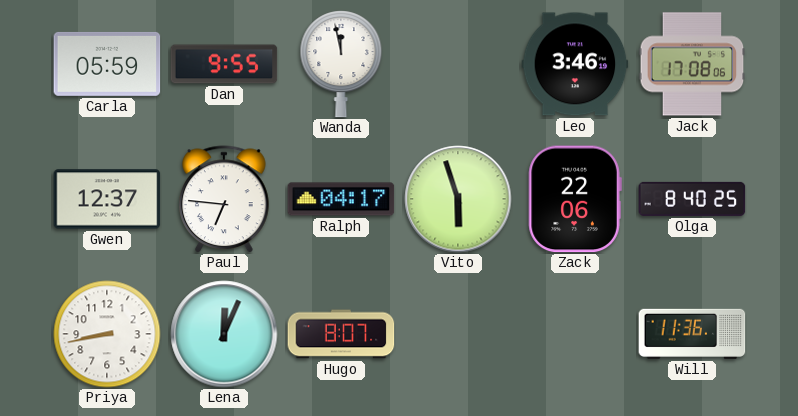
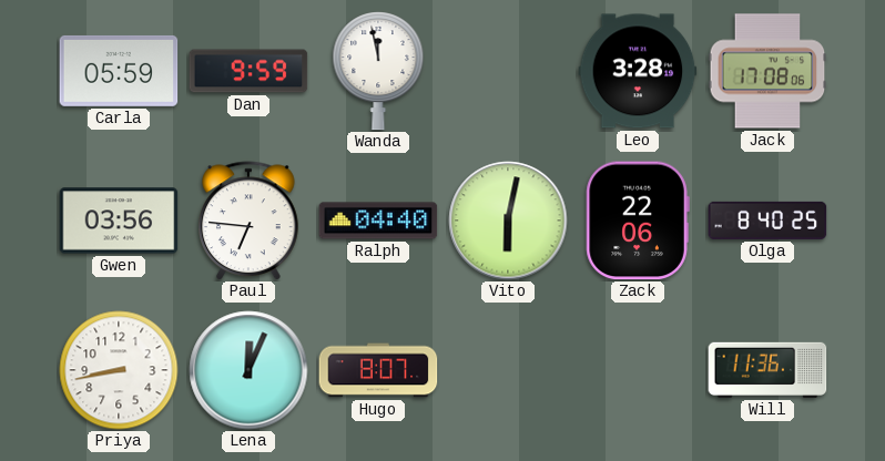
Dan: 9:55 -> 9:59 (248, 71)
Leo: 3:46 -> 3:28 (638, 71)
Gwen: 12:37 -> 03:56 (119, 221)
Ralph: 04:17 -> 04:40 (378, 221)
Vito: 5:57 -> 6:02 (508, 221)
